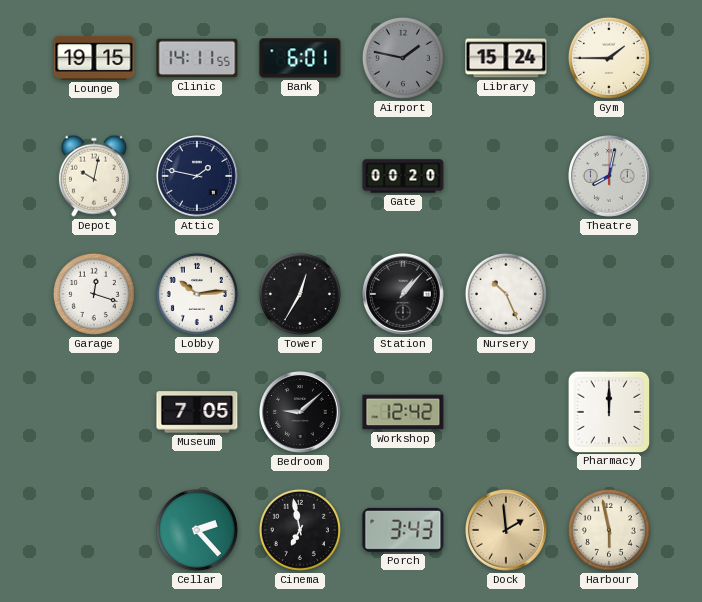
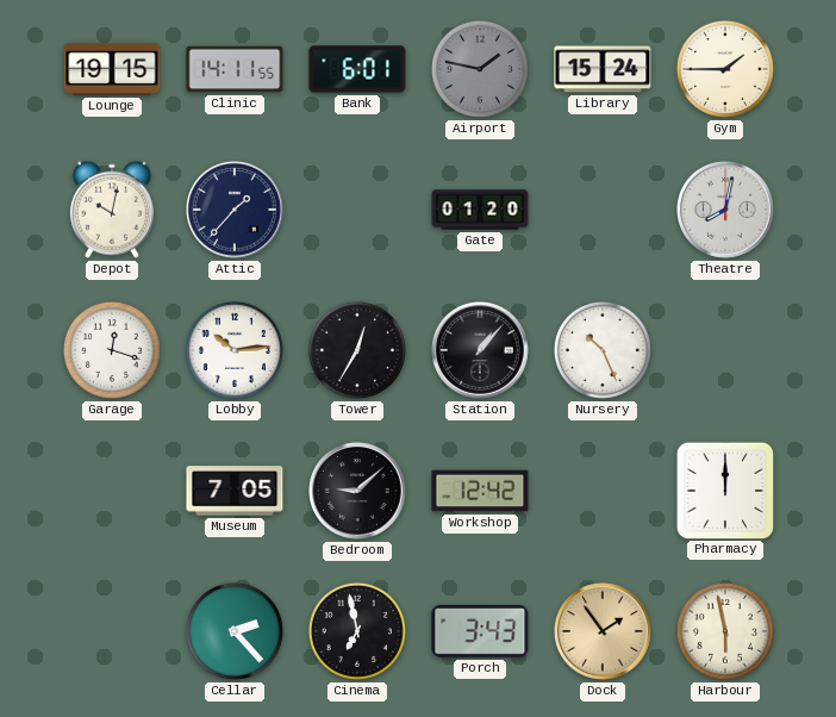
Attic: 1:47 -> 1:37 (236, 211)
Gate: 00:20 -> 01:20 (480, 210)
Dock: 1:59 -> 1:54 (604, 632)
